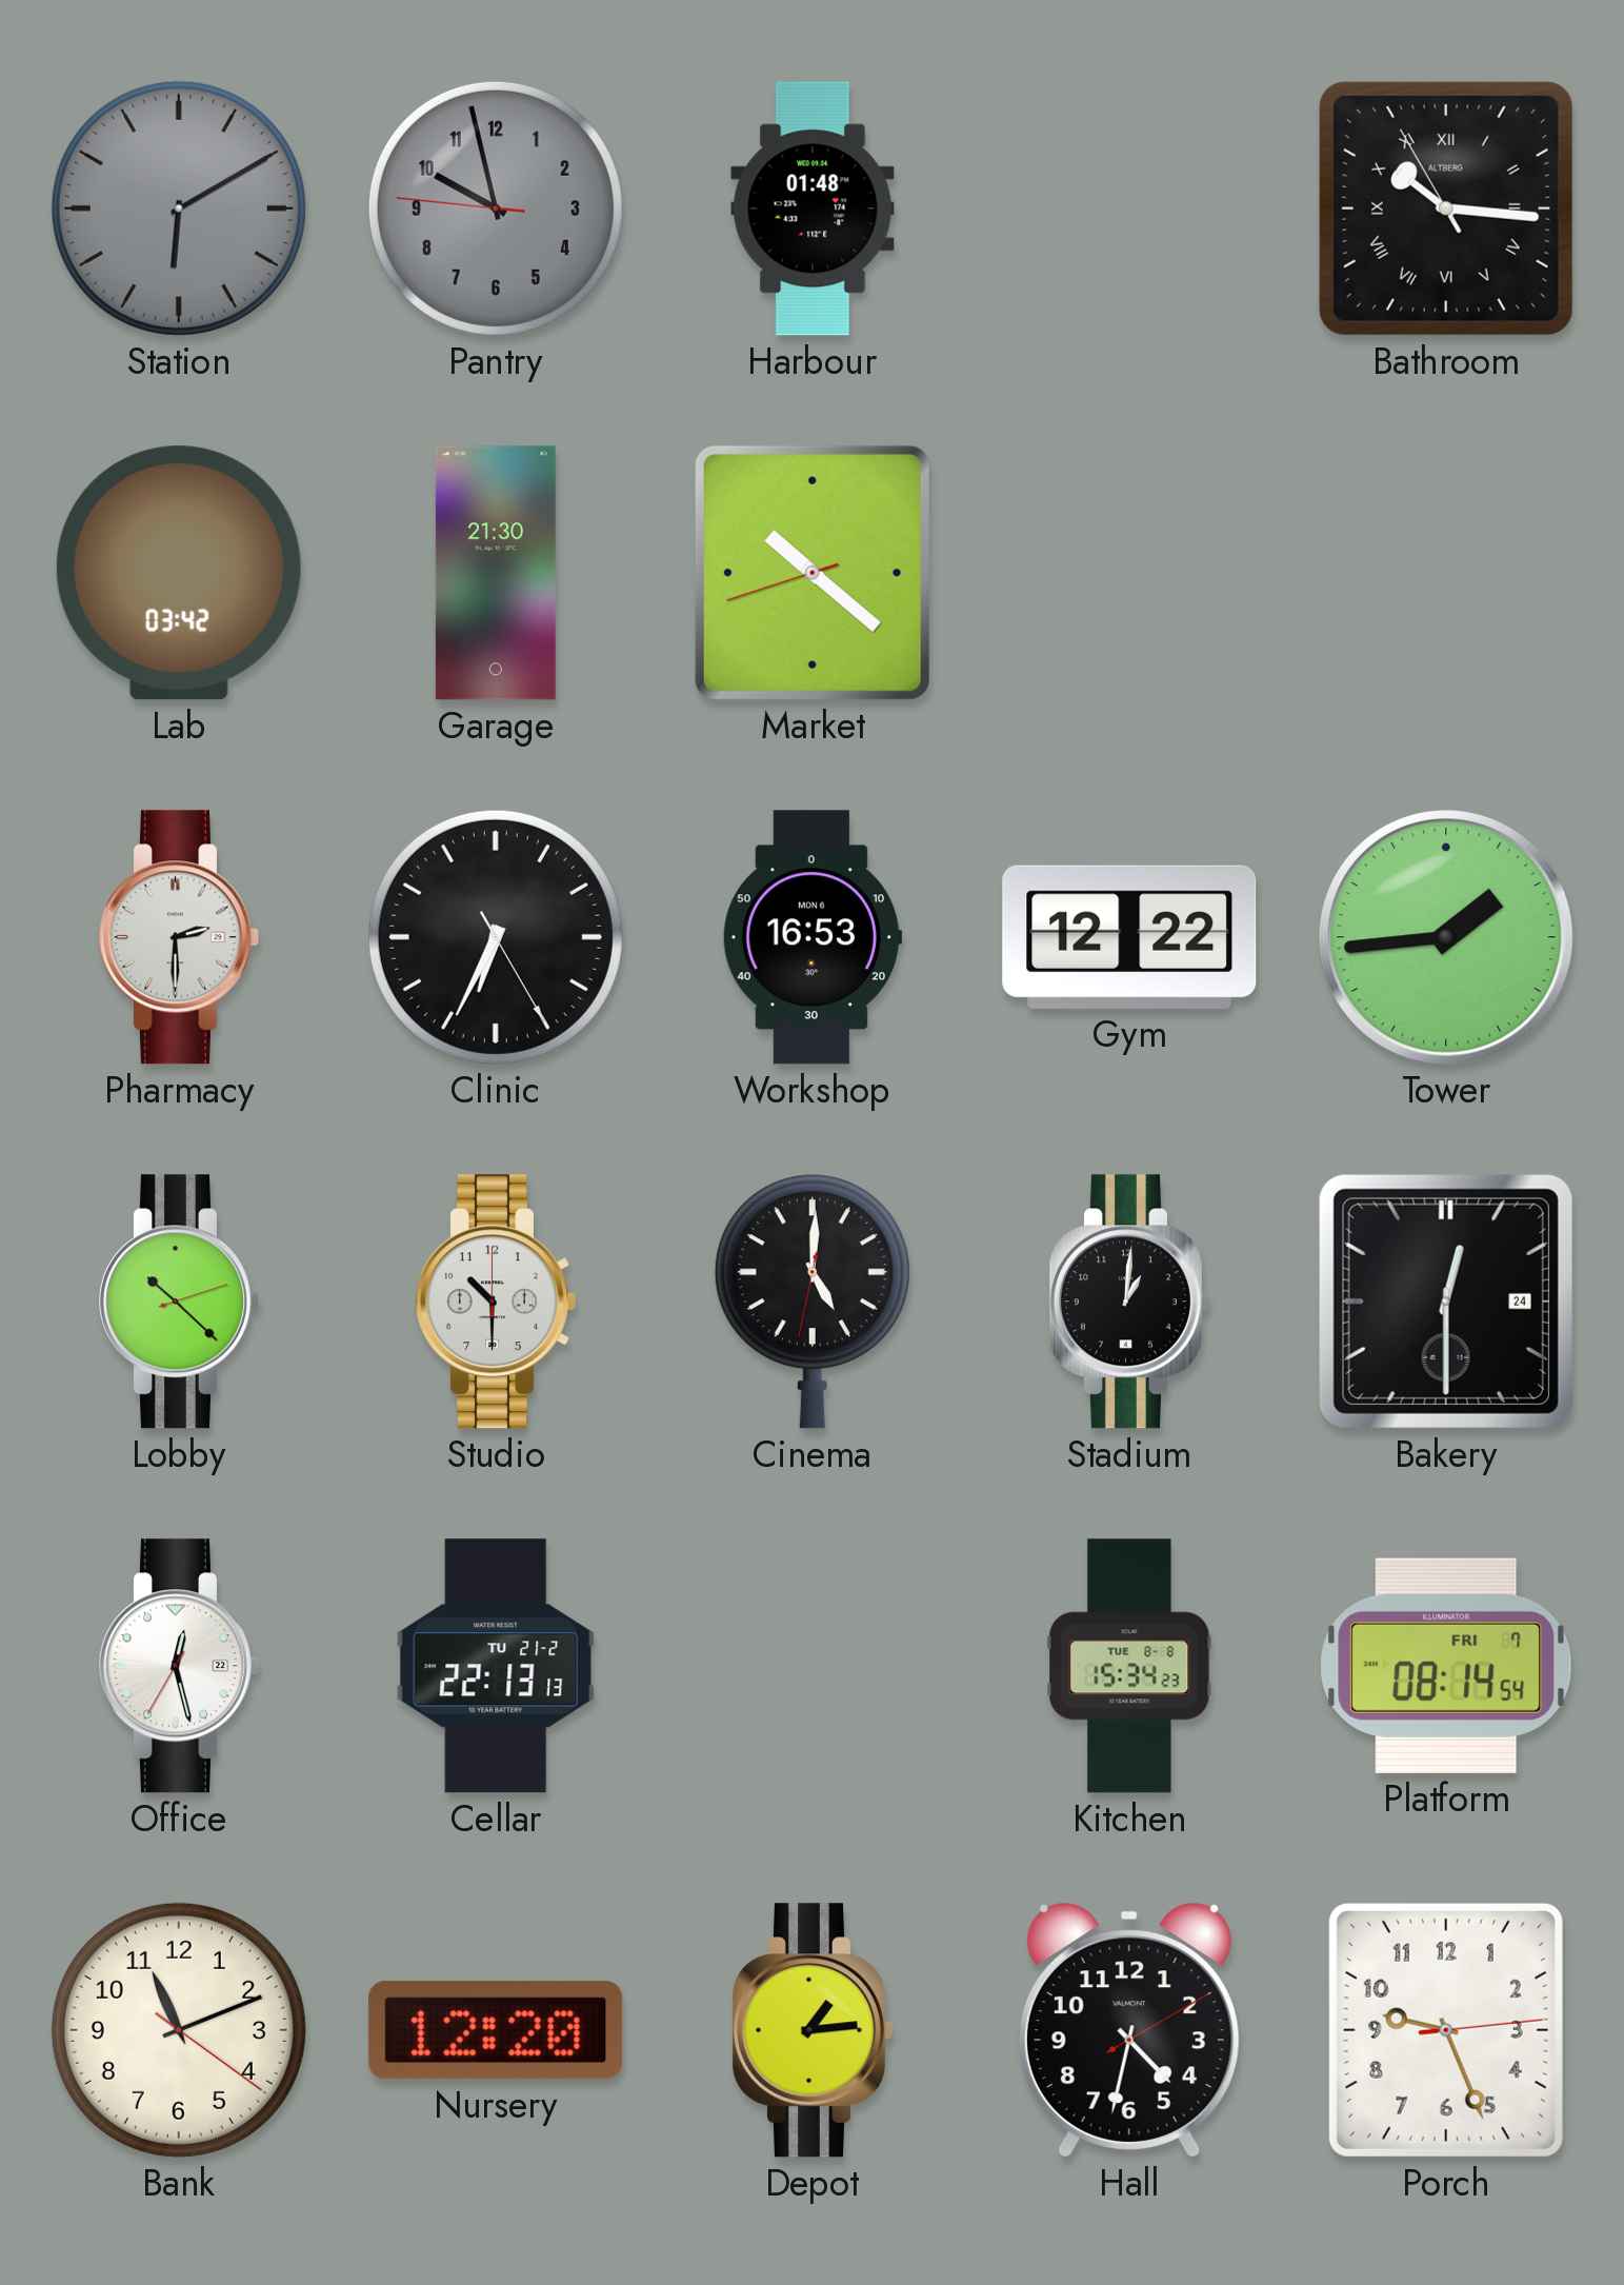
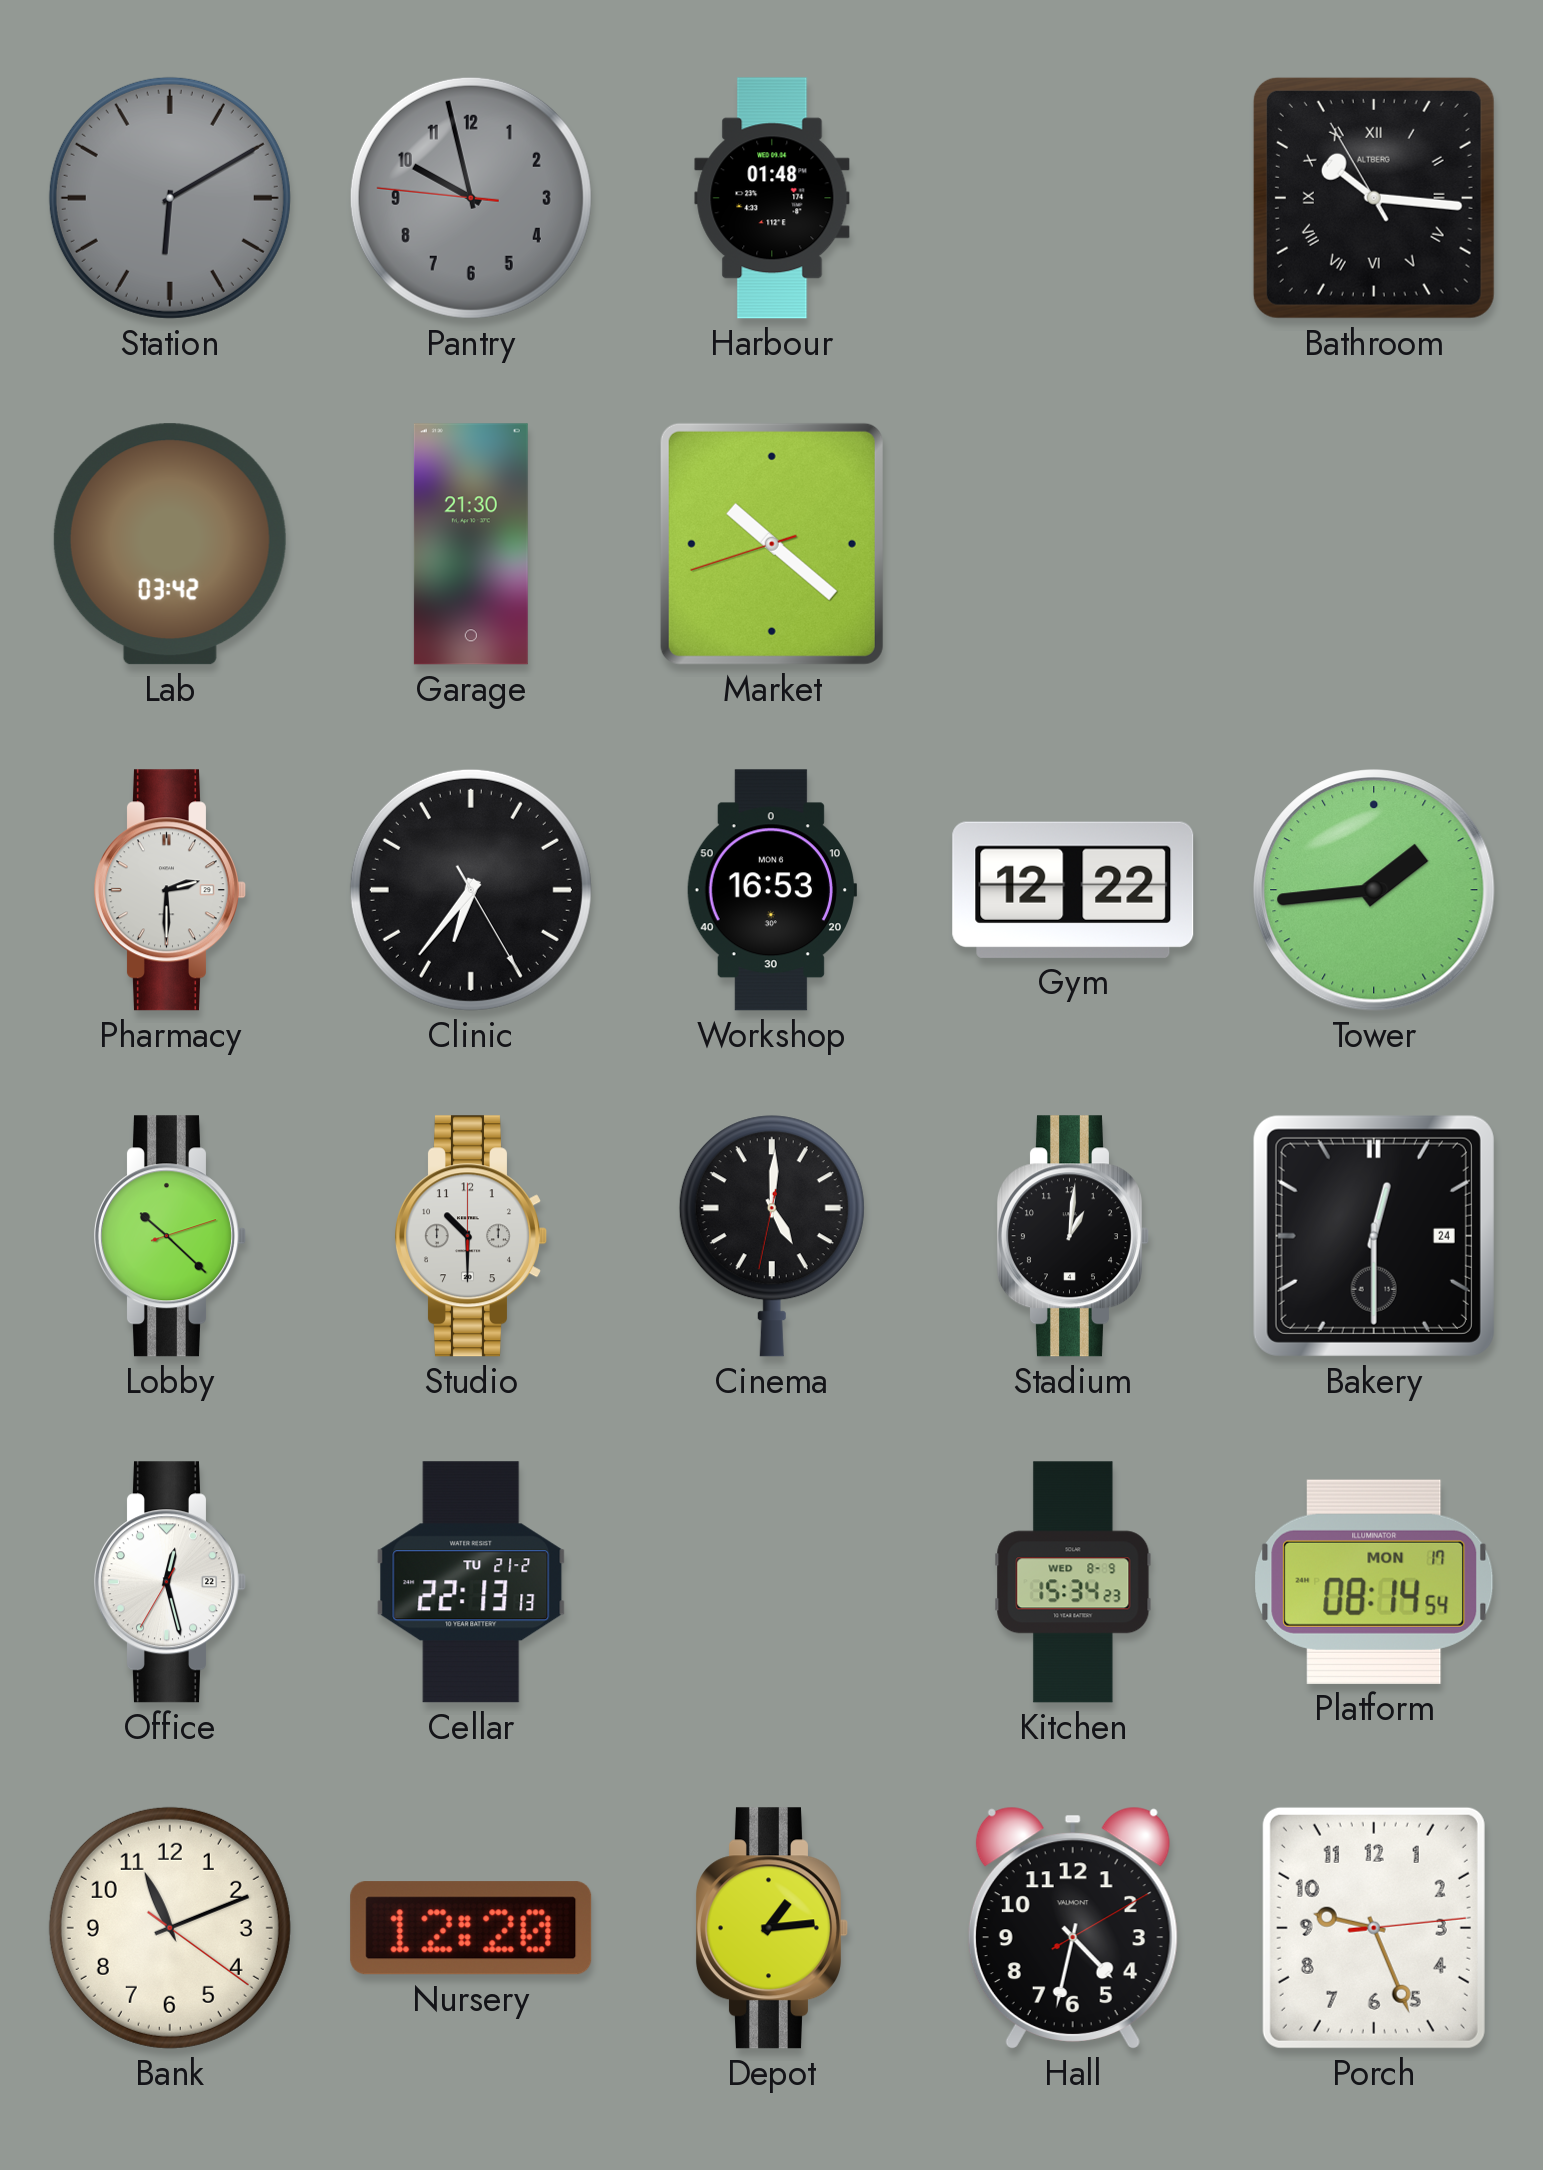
Clinic: 6:34 -> 6:36 (471, 890)
Kitchen date: TUE 8-8 -> WED 8-9 (1073, 1582)
Platform date: FRI 7 -> MON 17 (1374, 1582)
